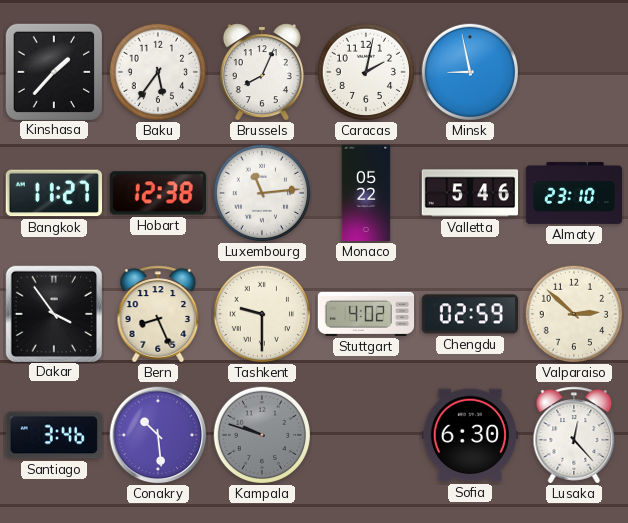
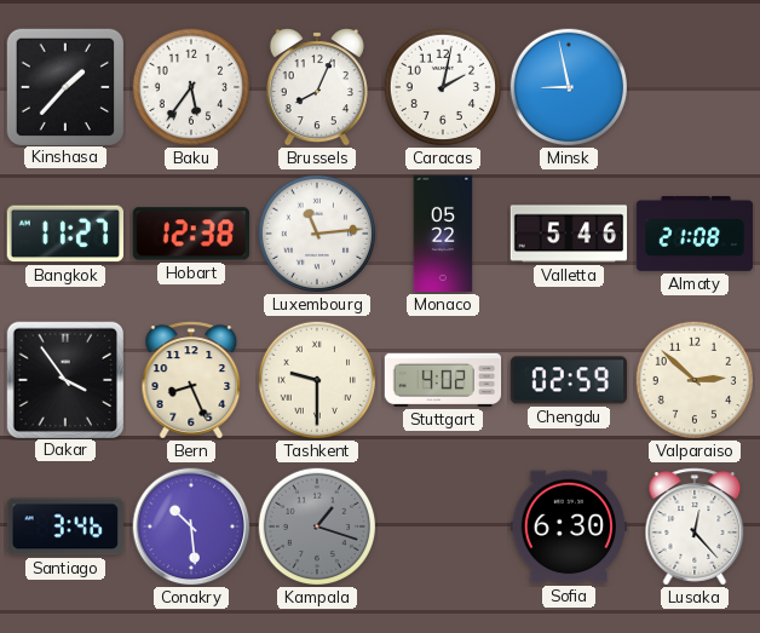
Almaty: 23:10 -> 21:08 (695, 235)
Kampala: 9:48 -> 1:18 (316, 525)
